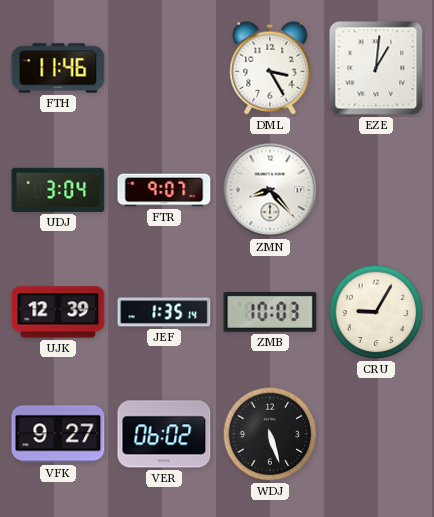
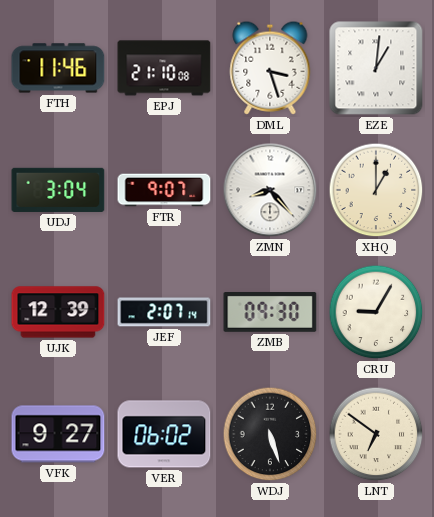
EPJ: none -> 21:10 (164, 68)
DML: 3:25 -> 3:27 (270, 68)
XHQ: none -> 1:00 (376, 190)
JEF: 1:35 -> 2:07 (164, 312)
ZMB: 10:03 -> 09:30 (270, 313)
LNT: none -> 6:51 (376, 434)
